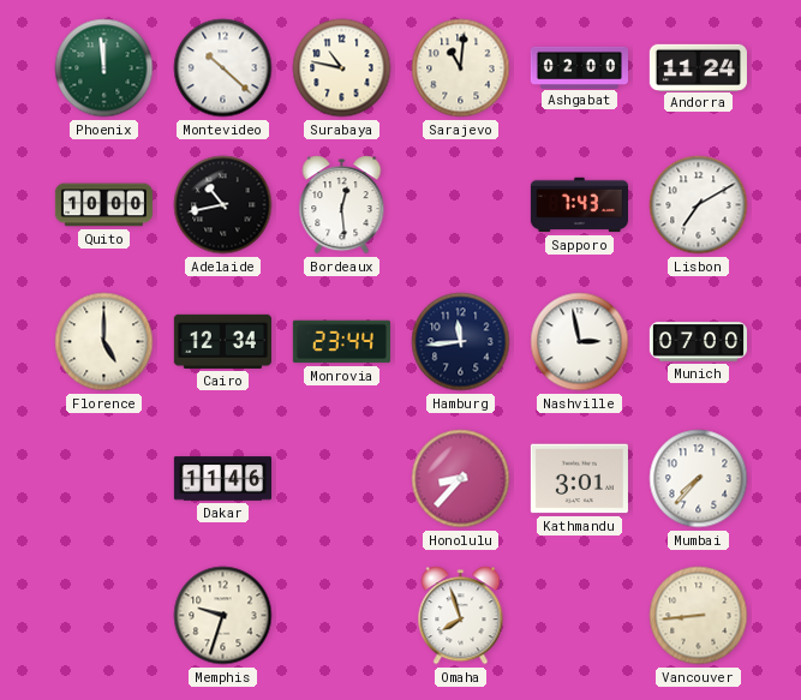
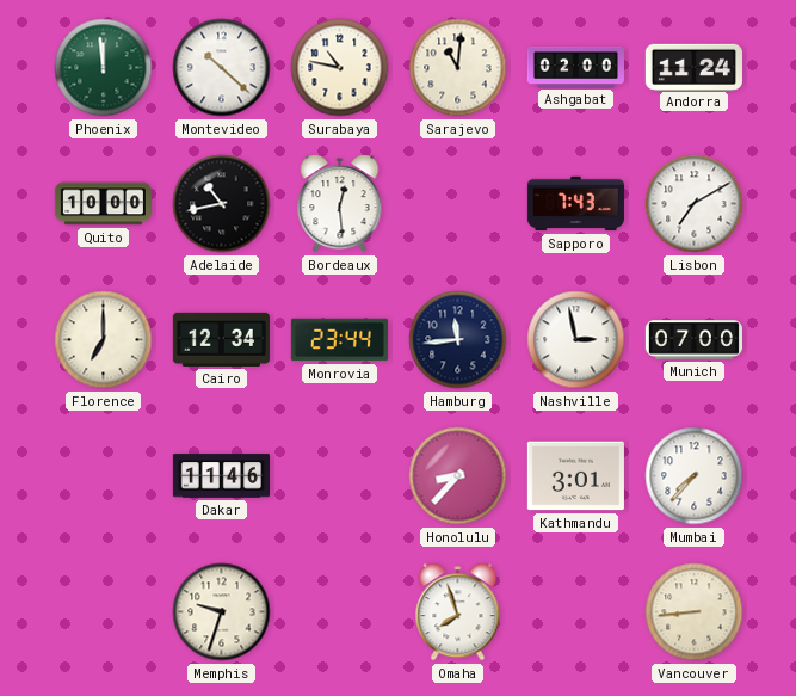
Florence: 5:00 -> 7:00 (104, 340)
